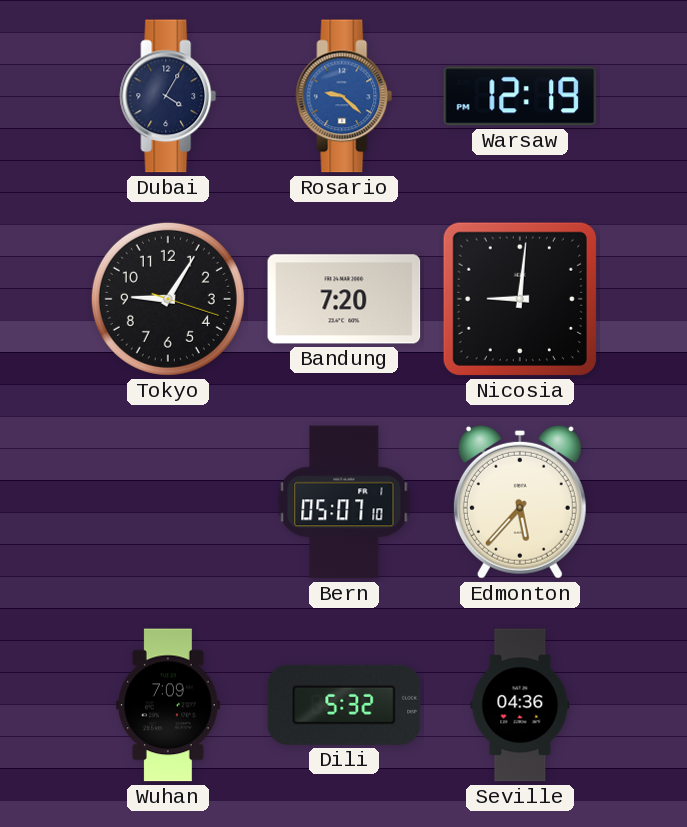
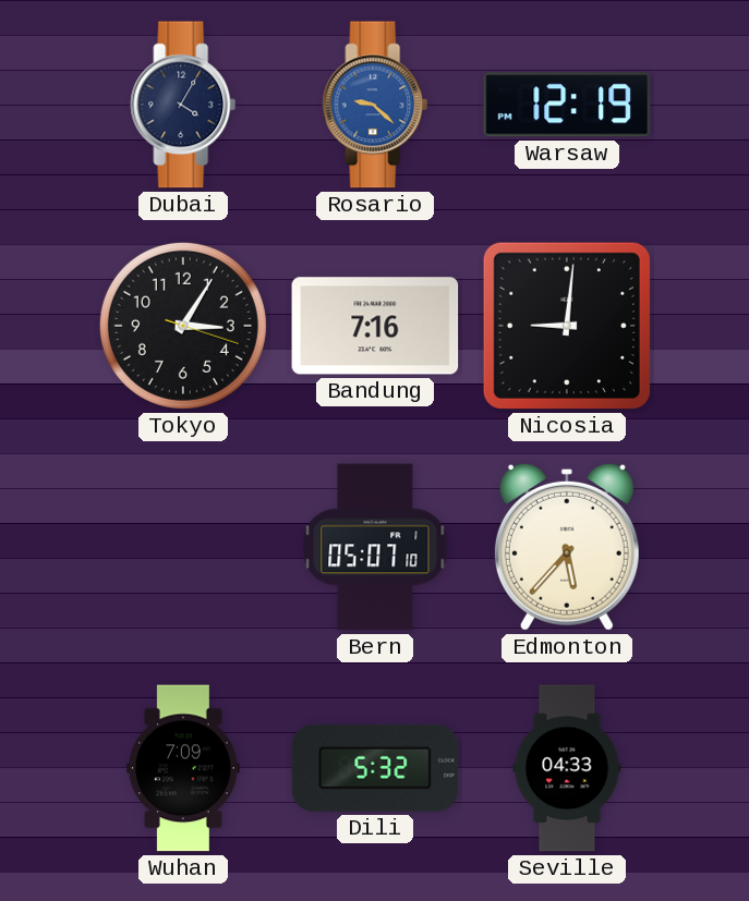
Tokyo: 9:05 -> 3:05 (183, 326)
Bandung: 7:20 -> 7:16 (375, 326)
Seville: 04:36 -> 04:33 (567, 768)
